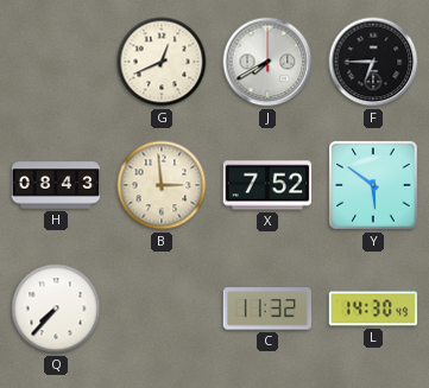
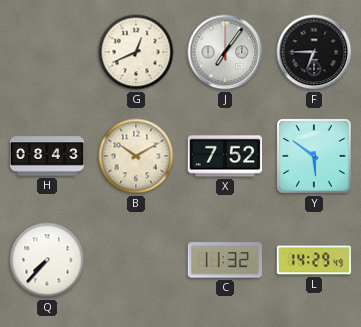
J: 7:40 -> 7:06 (225, 52)
B: 2:59 -> 10:10 (136, 156)
L: 14:30 -> 14:29 (314, 260)
